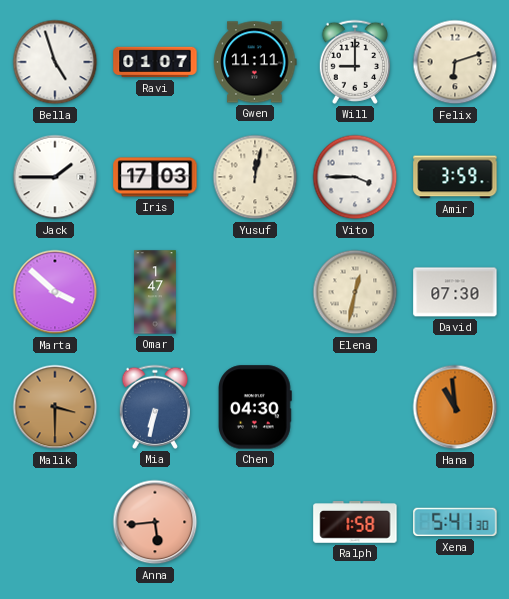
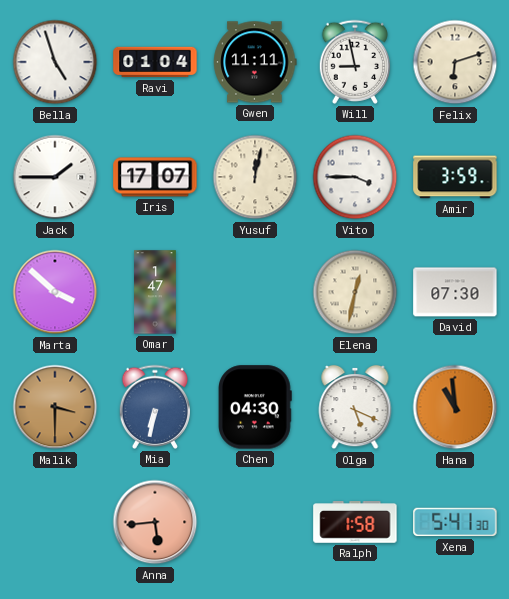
Ravi: 01:07 -> 01:04 (155, 62)
Will: 9:00 -> 8:58 (354, 62)
Iris: 17:03 -> 17:07 (155, 177)
Olga: none -> 5:19 (355, 407)
